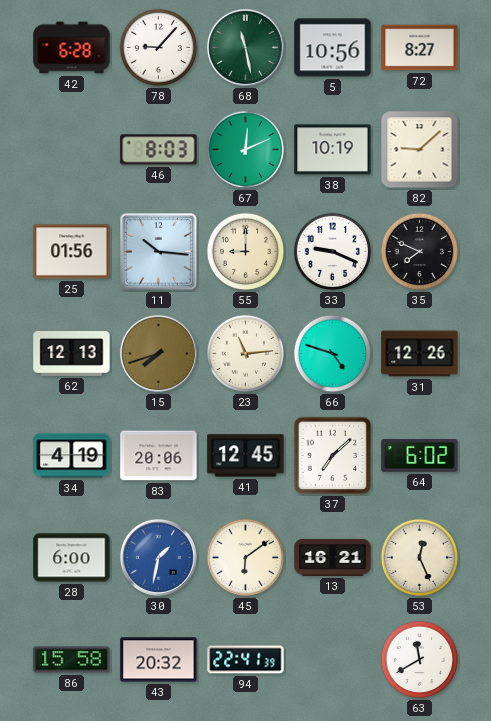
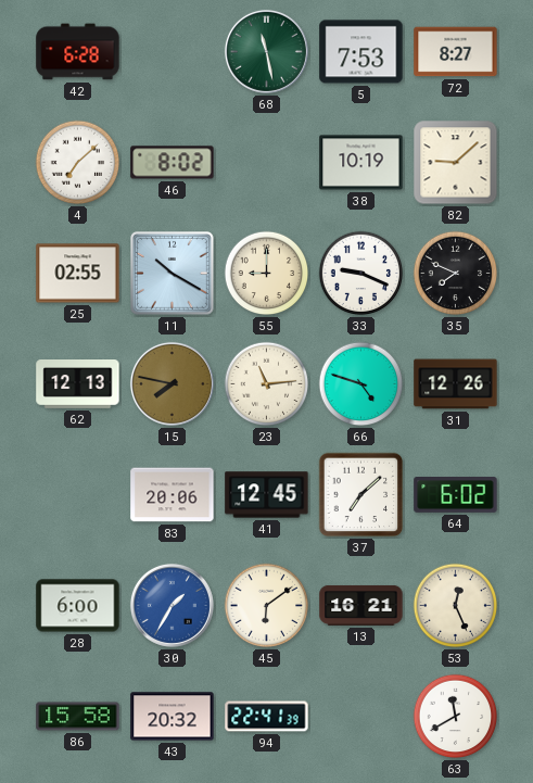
78: 9:07 -> none (159, 48)
5: 10:56 -> 7:53 (361, 52)
4: none -> 7:08 (78, 163)
46: 8:03 -> 8:02 (173, 163)
67: 12:11 -> none (246, 150)
25: 01:56 -> 02:55 (78, 274)
11: 10:16 -> 10:20 (173, 274)
15: 7:42 -> 7:47 (172, 383)
34: 4:19 -> none (72, 456)
30: 1:32 -> 1:35 (172, 605)
